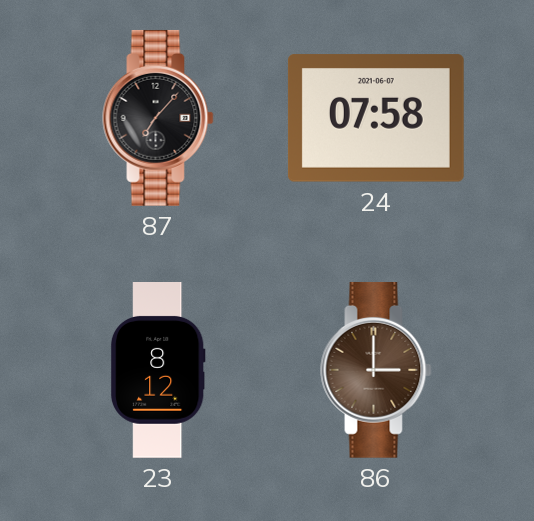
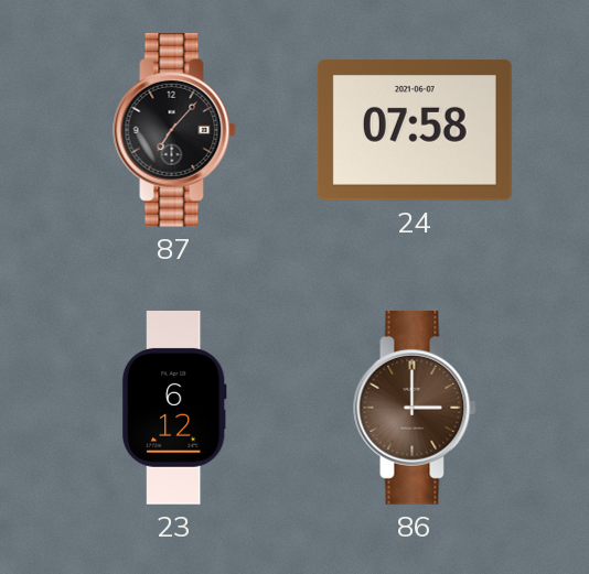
23: 8:12 -> 6:12 (174, 409)
